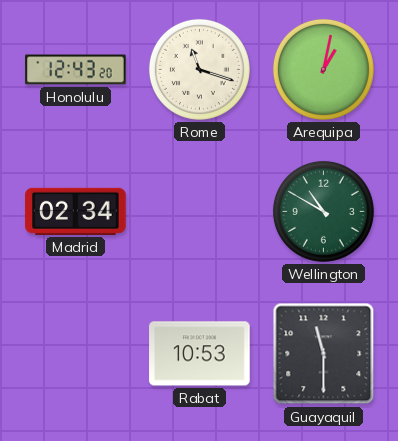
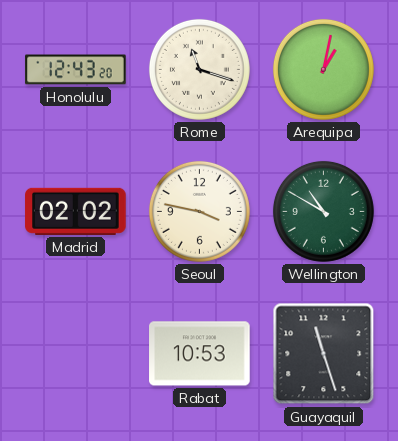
Madrid: 02:34 -> 02:02 (76, 211)
Seoul: none -> 3:47 (199, 211)
Guayaquil: 11:30 -> 11:27 (324, 354)
